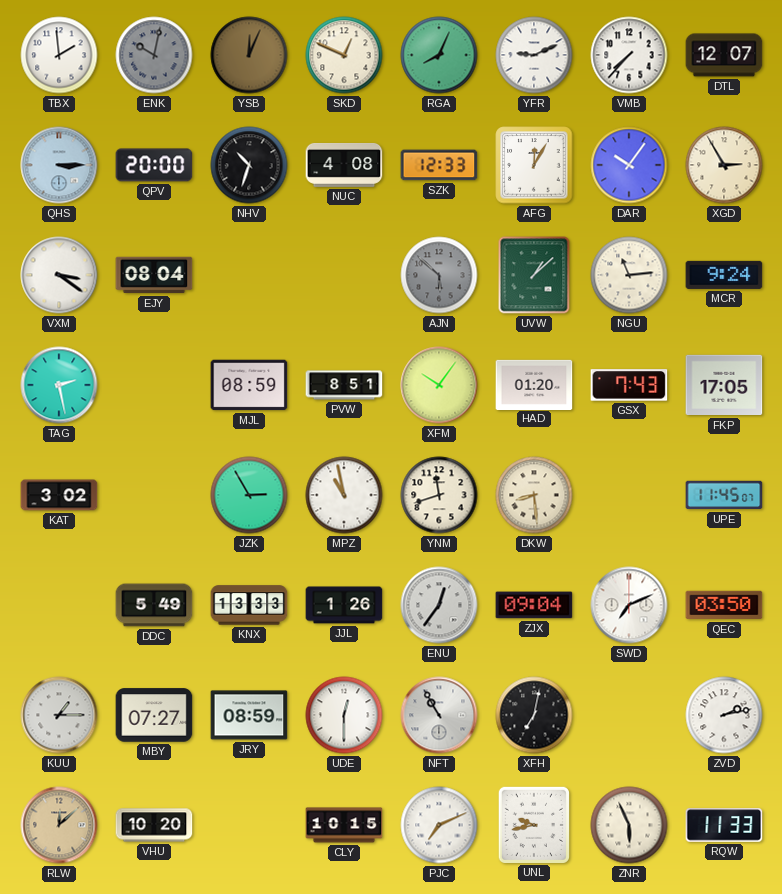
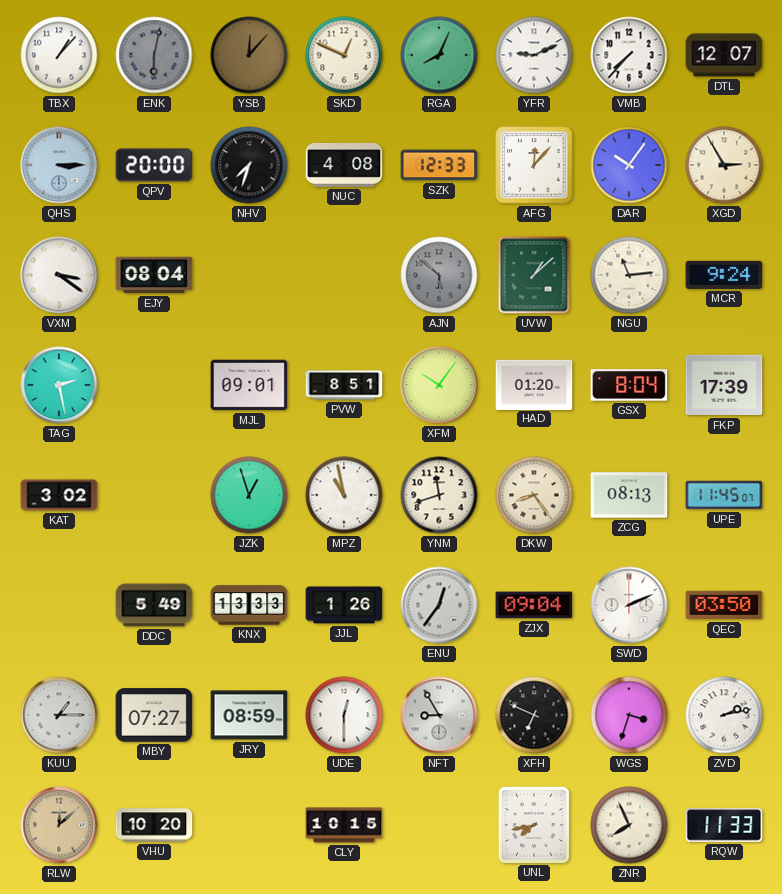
TBX: 1:59 -> 1:07 (59, 55)
ENK: 10:02 -> 6:02 (154, 55)
YSB: 12:04 -> 12:07 (249, 55)
NHV: 10:33 -> 7:33 (249, 165)
AFG: 12:05 -> 12:07 (534, 165)
MJL: 08:59 -> 09:01 (249, 385)
GSX: 7:43 -> 8:04 (629, 385)
FKP: 17:05 -> 17:39 (724, 385)
JZK: 2:55 -> 12:57 (249, 495)
DKW: 8:29 -> 8:24 (534, 495)
ZCG: none -> 08:13 (629, 495)
SWD: 7:11 -> 2:11 (629, 605)
NFT: 10:55 -> 8:55 (439, 715)
XFH: 7:02 -> 6:49 (534, 715)
WGS: none -> 3:33 (629, 715)
PJC: 7:11 -> none (439, 825)
UNL: 9:43 -> 7:43 (534, 824)
ZNR: 5:56 -> 7:56 (629, 825)
